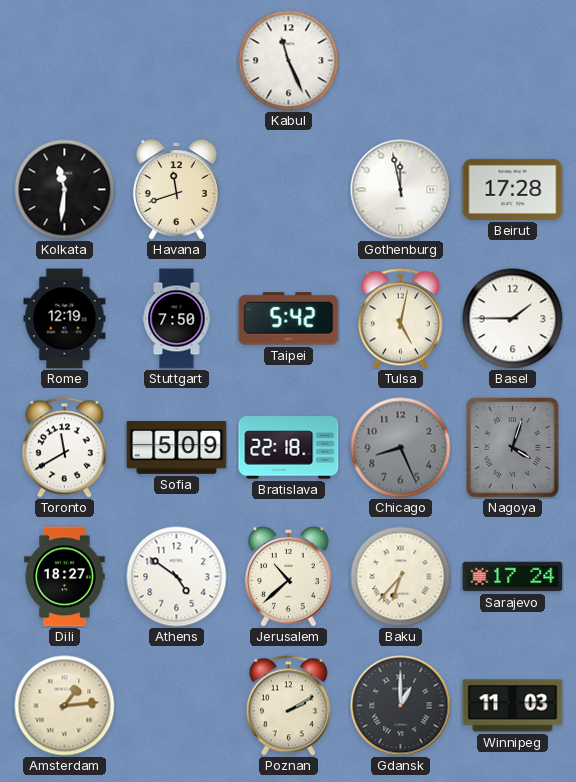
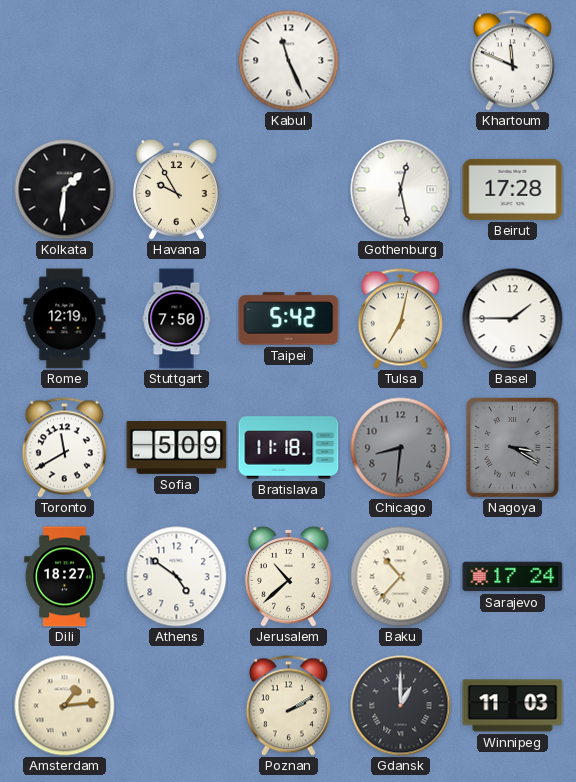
Khartoum: none -> 11:49 (512, 61)
Kolkata: 11:31 -> 1:31 (65, 190)
Havana: 11:42 -> 9:55 (177, 190)
Gothenburg: 11:58 -> 12:28 (401, 190)
Tulsa: 5:02 -> 7:02 (400, 319)
Bratislava: 22:18 -> 11:18 (289, 448)
Chicago: 8:26 -> 8:31 (401, 448)
Nagoya: 4:03 -> 3:20 (513, 448)
Baku: 6:37 -> 10:37 (401, 577)
